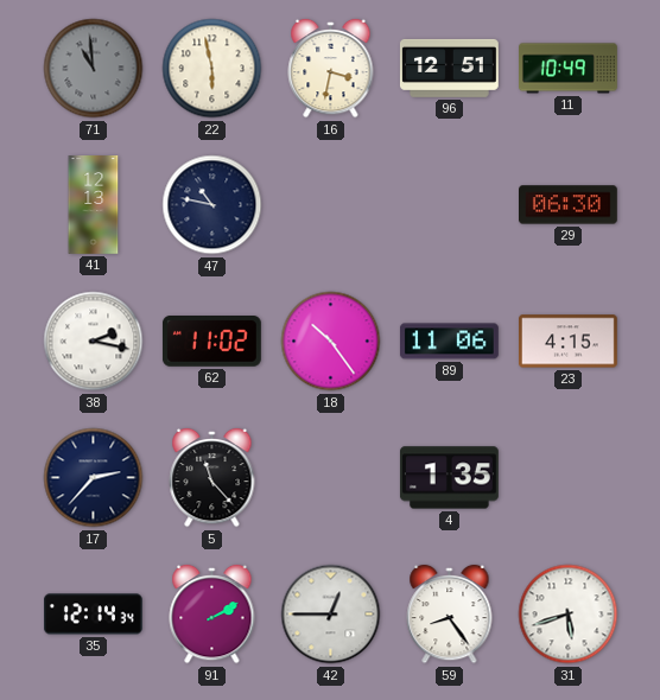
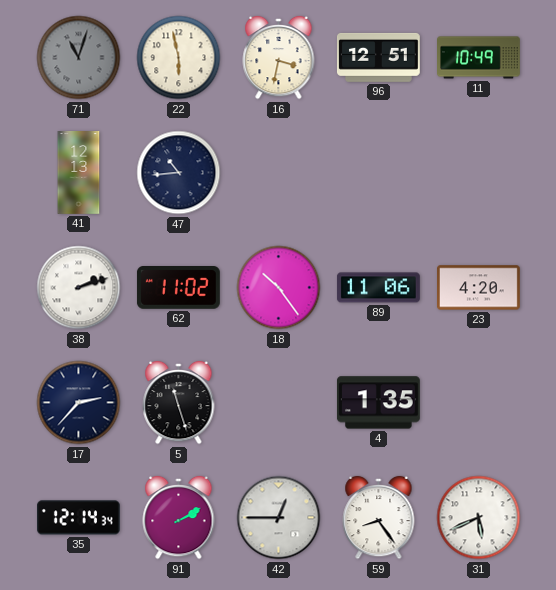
71: 10:59 -> 11:03 (79, 58)
47: 10:47 -> 10:44 (179, 173)
29: 06:30 -> none (569, 205)
38: 2:17 -> 2:12 (79, 288)
23: 4:15 -> 4:20 (479, 288)
5: 11:23 -> 11:27 (179, 403)
31: 5:42 -> 5:41 (479, 518)
